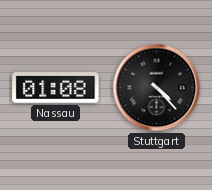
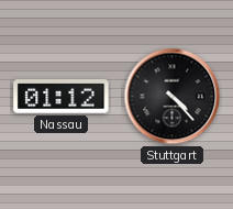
Nassau: 01:08 -> 01:12 (62, 97)
